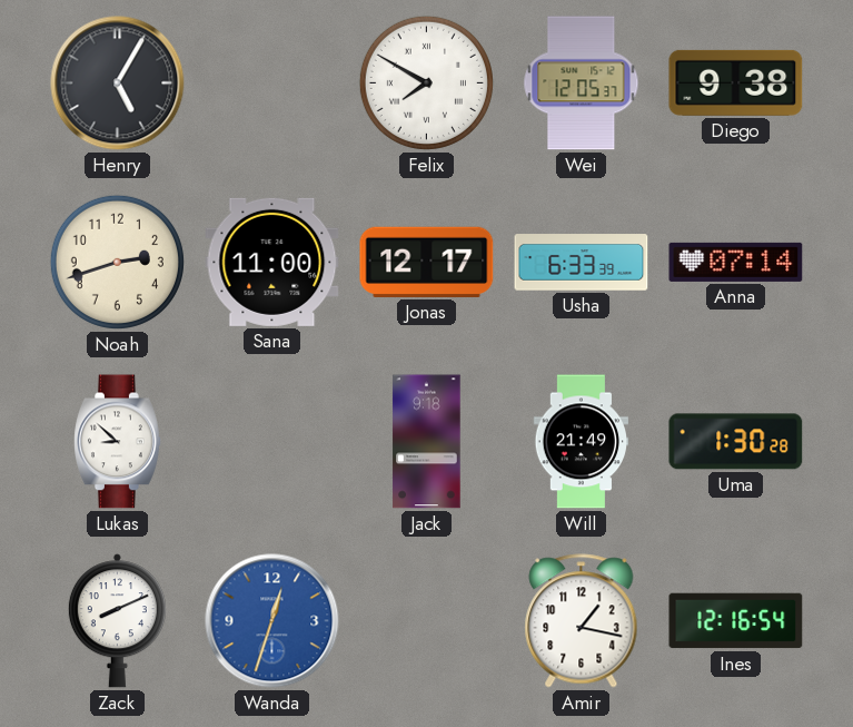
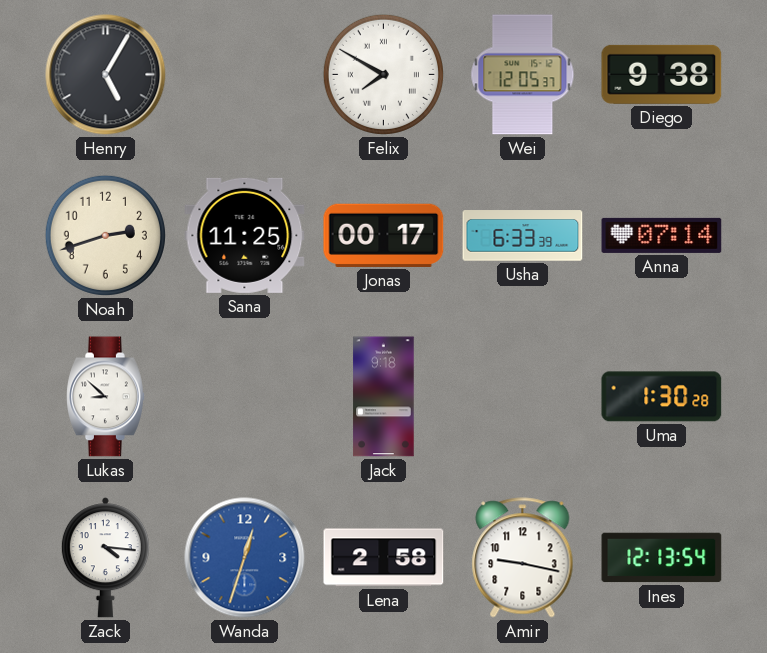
Sana: 11:00 -> 11:25 (245, 235)
Jonas: 12:17 -> 00:17 (384, 235)
Will: 21:49 -> none (582, 442)
Zack: 8:11 -> 4:16 (105, 558)
Lena: none -> 2:58 (384, 558)
Amir: 1:17 -> 9:17 (523, 558)
Ines: 12:16 -> 12:13 (662, 558)
